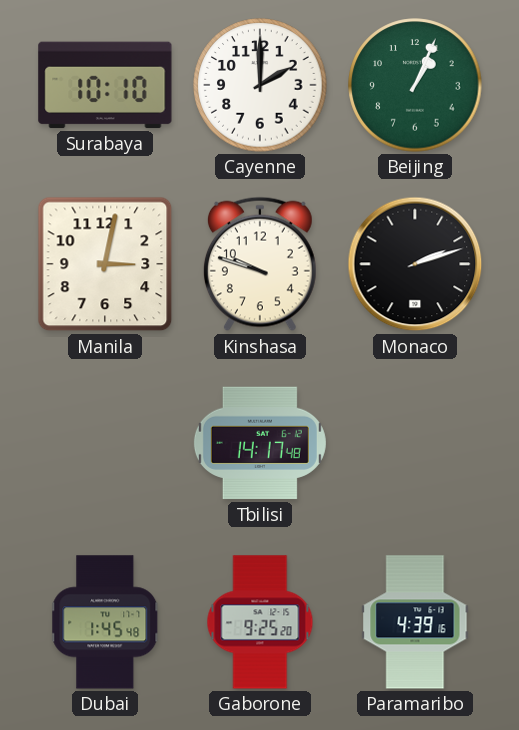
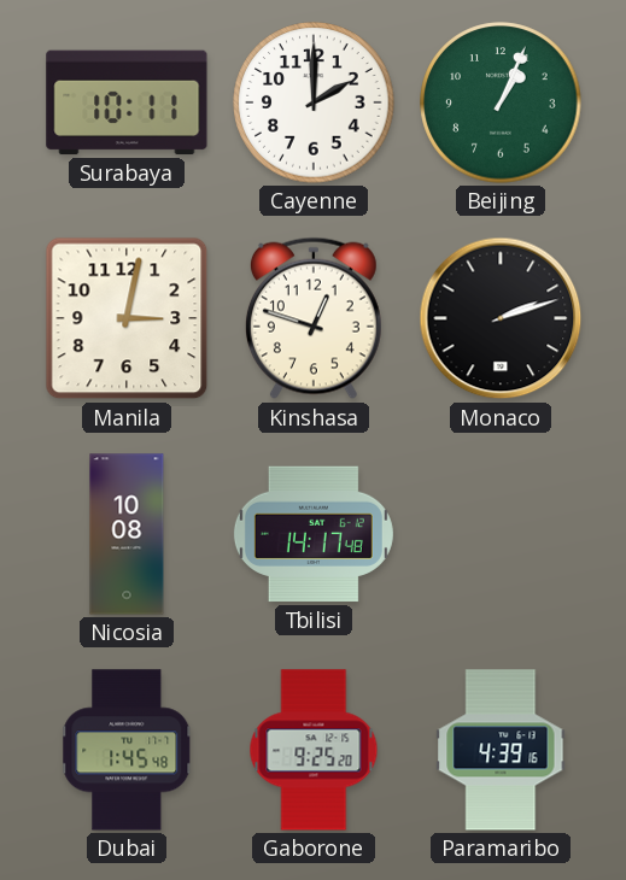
Surabaya: 10:10 -> 10:11 (127, 102)
Kinshasa: 9:48 -> 12:48 (314, 318)
Nicosia: none -> 10:08 (127, 534)
